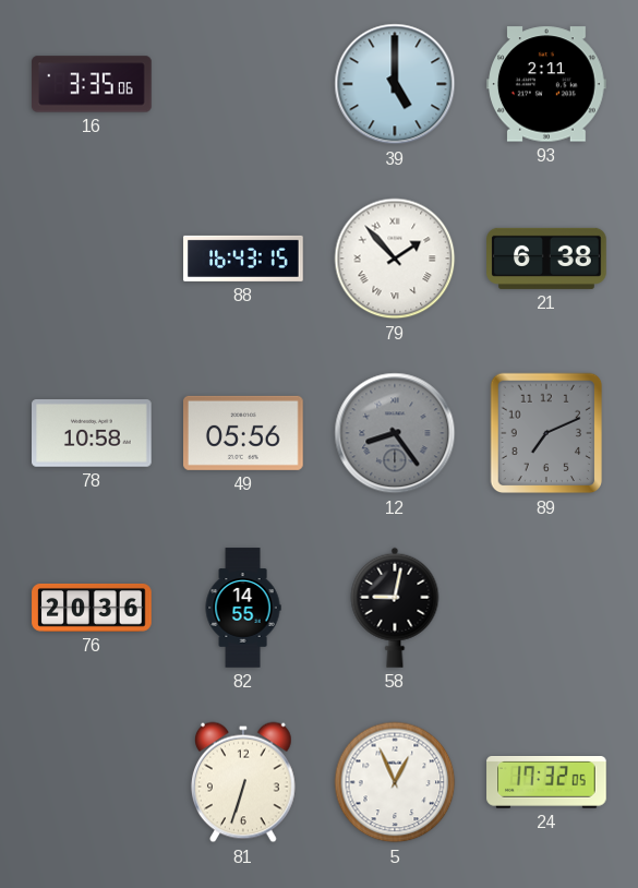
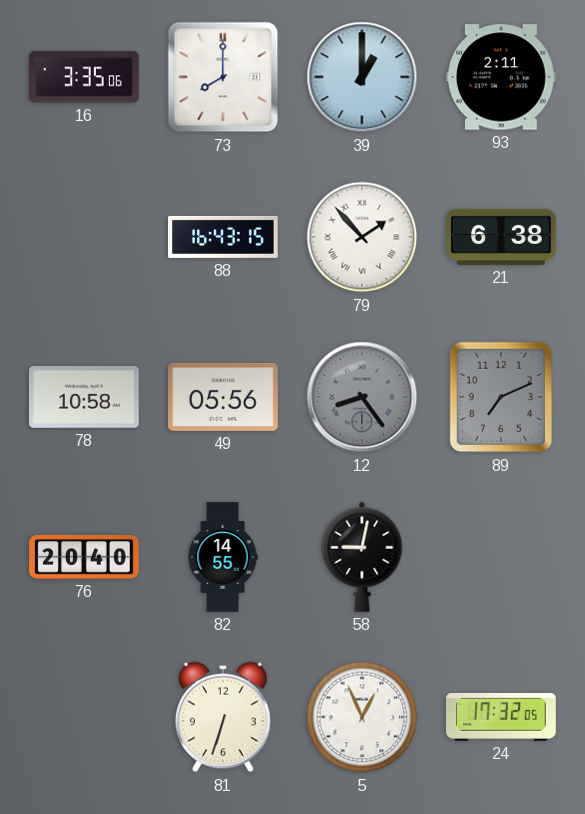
73: none -> 8:00 (223, 77)
39: 5:00 -> 1:00 (362, 77)
76: 20:36 -> 20:40 (84, 557)
